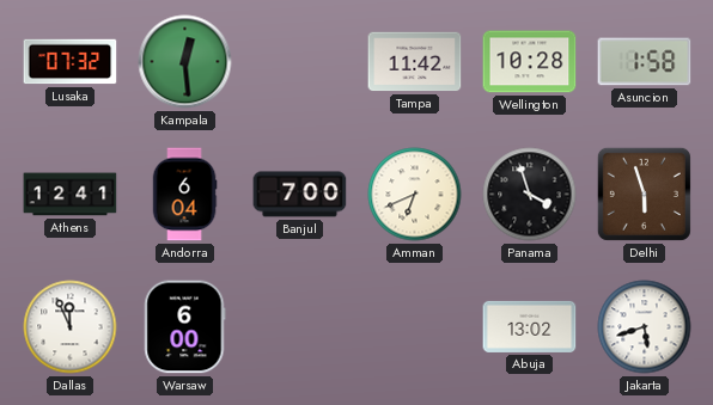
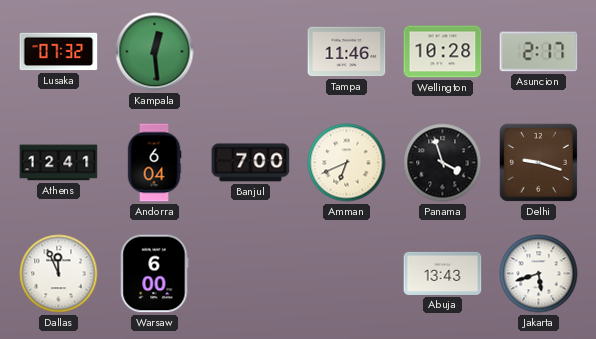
Tampa: 11:42 -> 11:46 (347, 52)
Asuncion: 1:58 -> 2:17 (539, 52)
Delhi: 5:57 -> 9:18 (538, 162)
Abuja: 13:02 -> 13:43 (443, 273)
